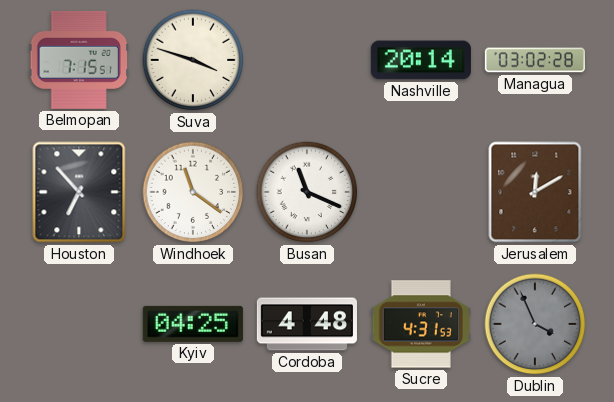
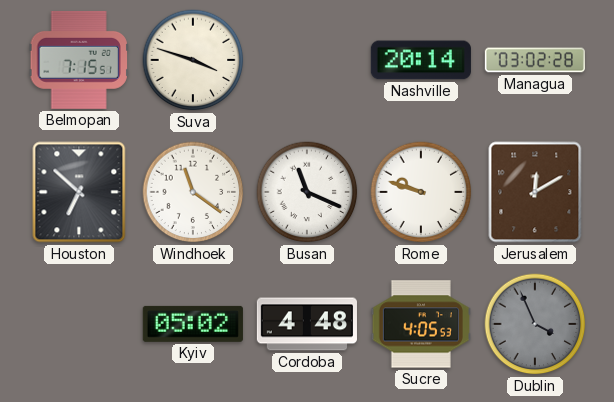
Houston: 6:53 -> 6:52 (79, 192)
Rome: none -> 9:48 (421, 192)
Kyiv: 04:25 -> 05:02 (193, 324)
Sucre: 4:31 -> 4:05 (421, 324)
